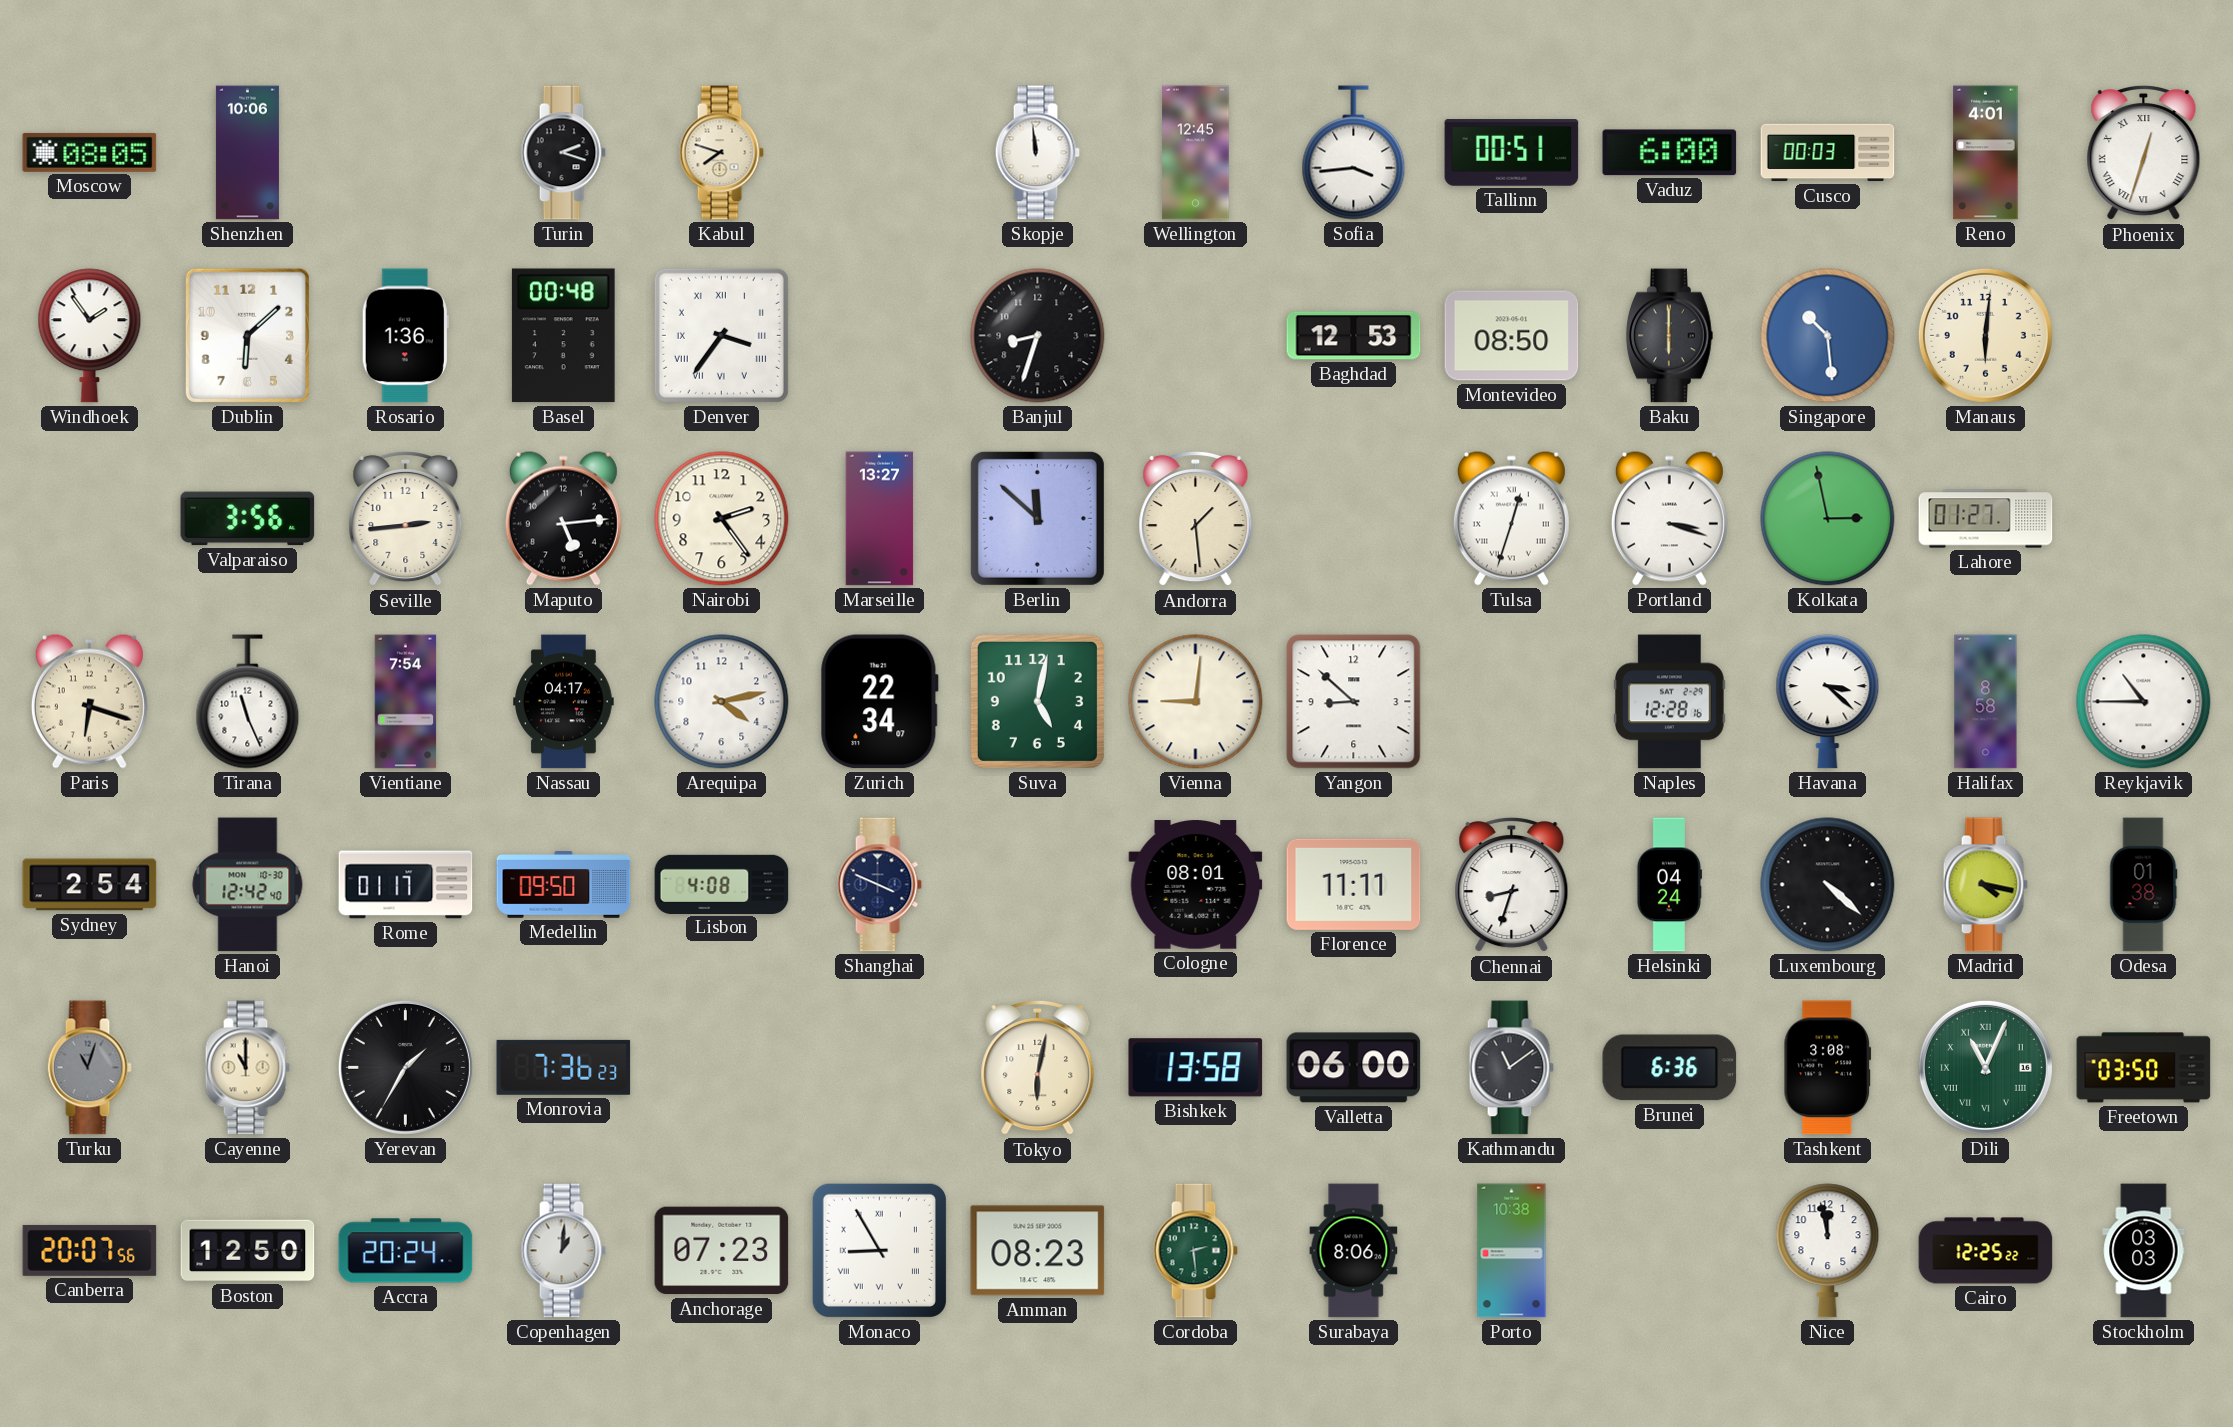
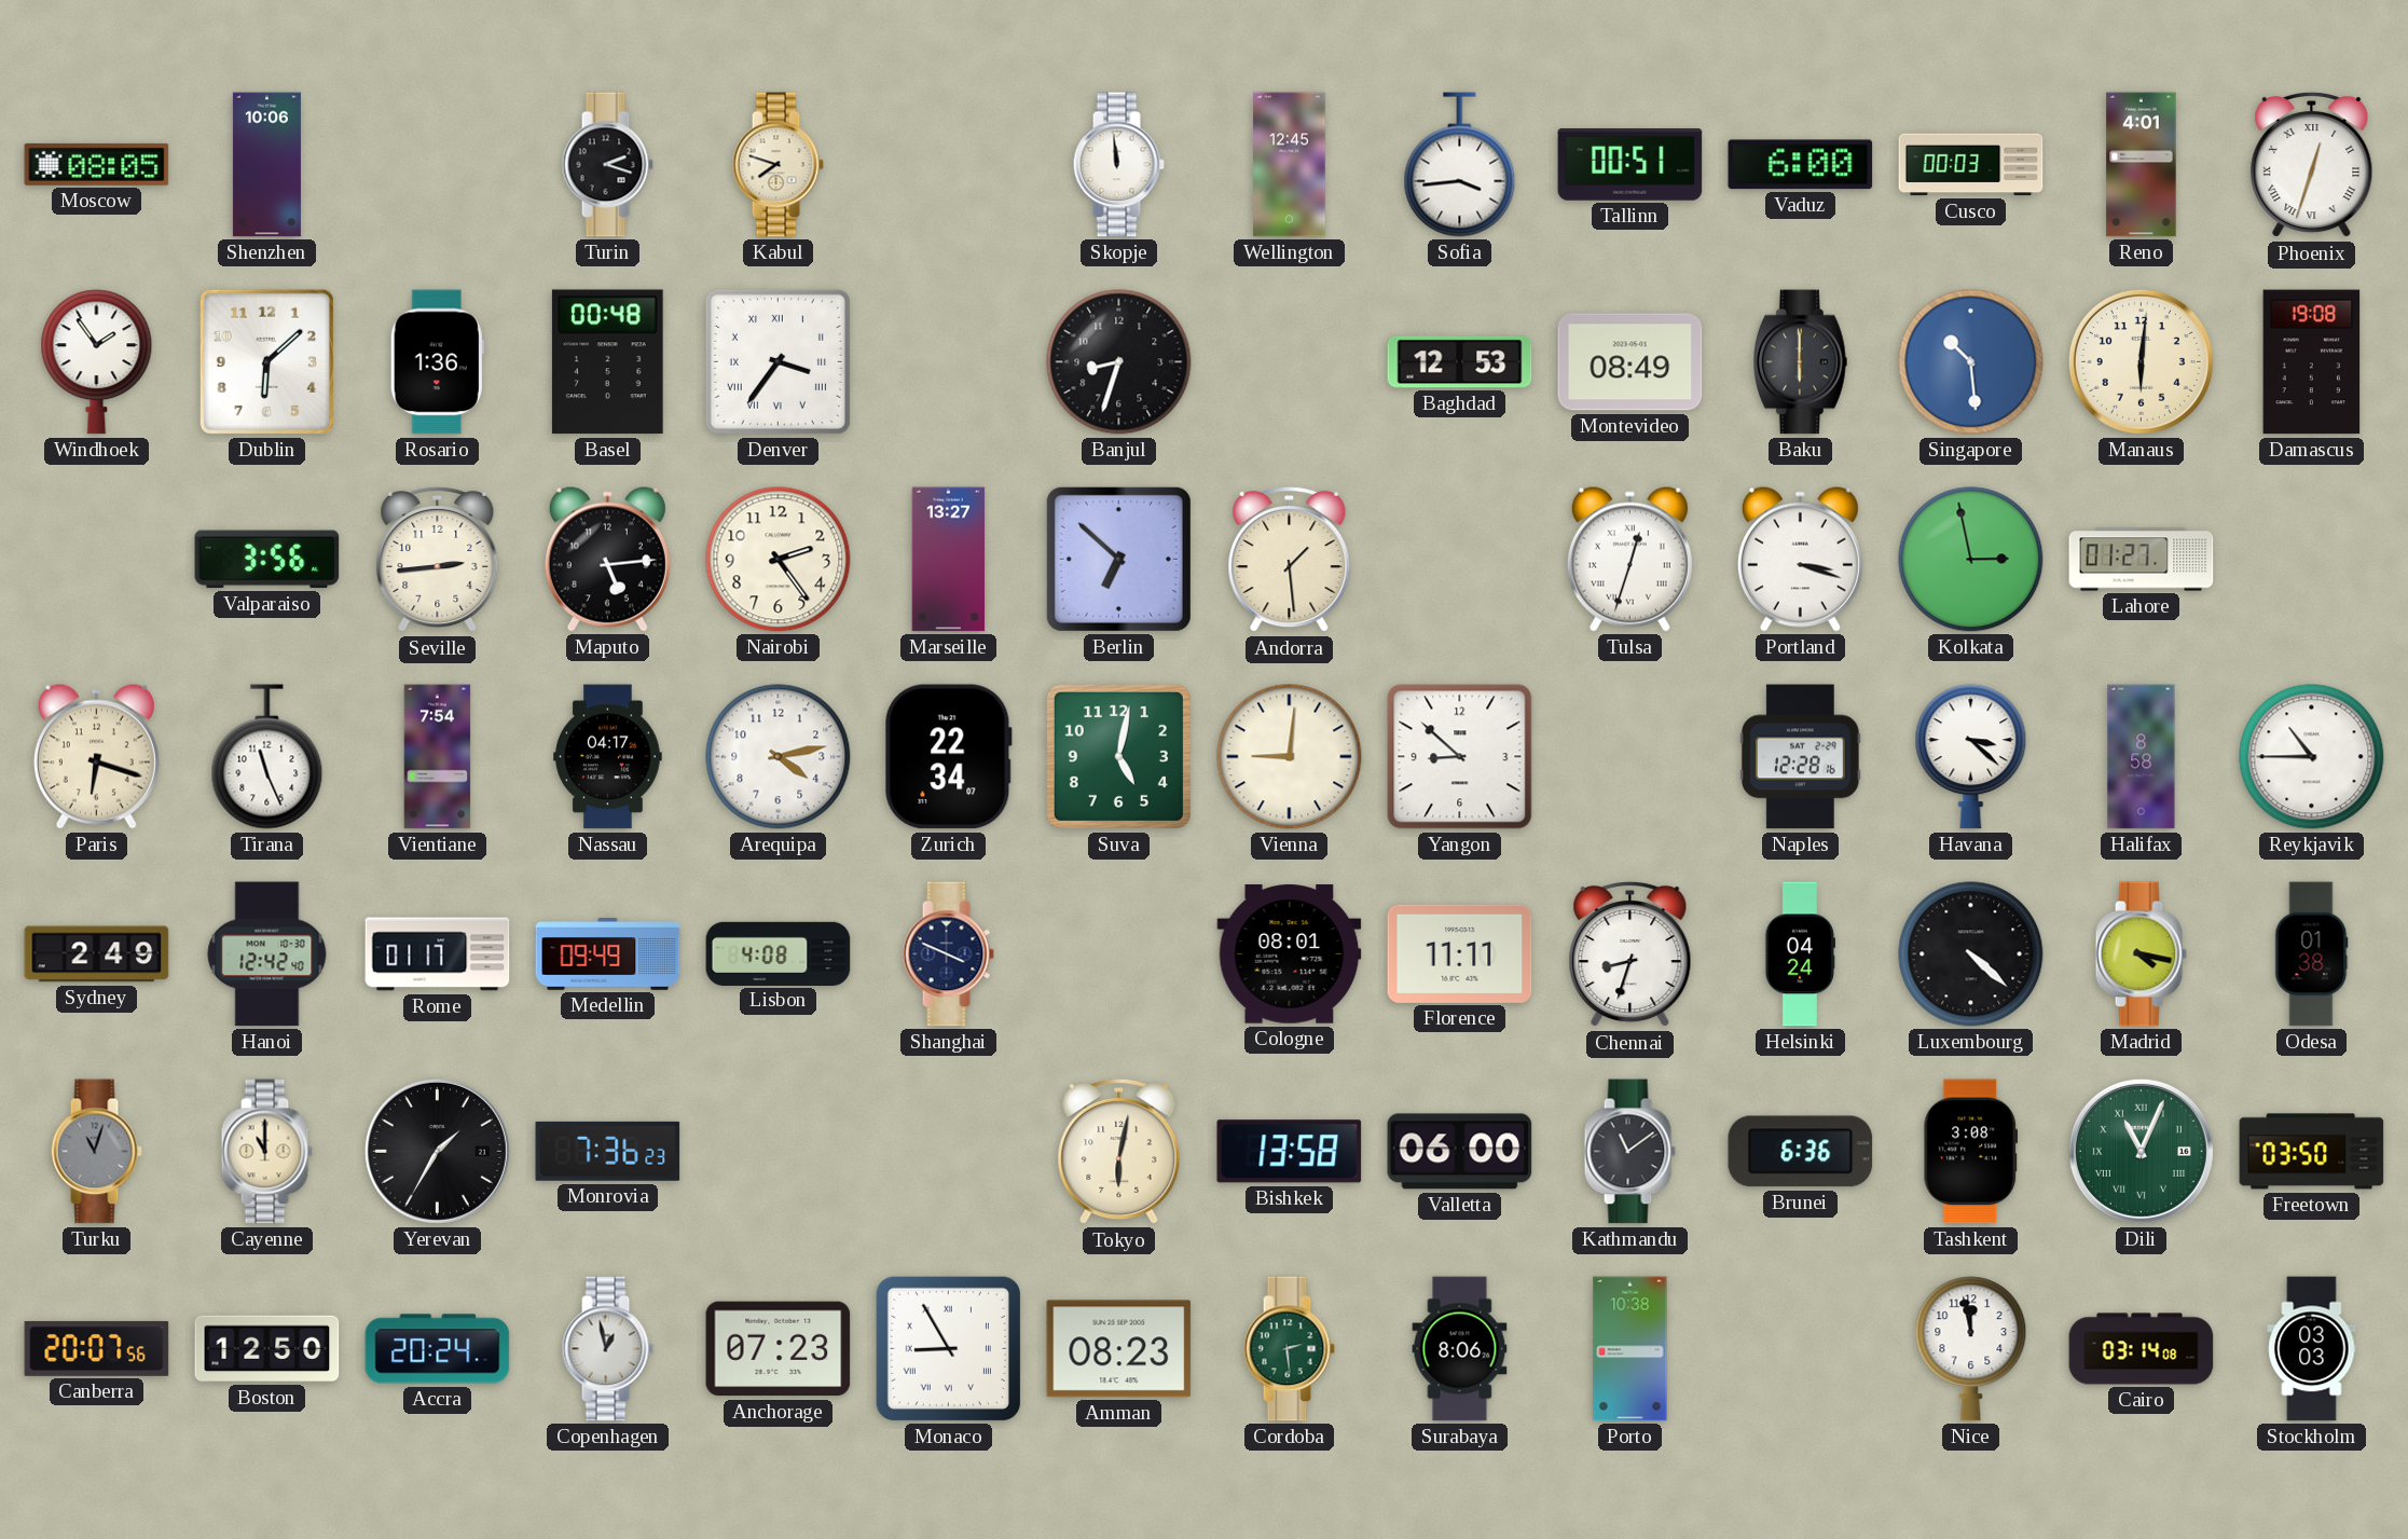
Montevideo: 08:50 -> 08:49 (1630, 362)
Damascus: none -> 19:08 (2312, 362)
Berlin: 11:52 -> 6:52 (1118, 559)
Sydney: 2:54 -> 2:49 (97, 954)
Medellin: 09:50 -> 09:49 (608, 954)
Copenhagen: 1:01 -> 12:58 (607, 1349)
Cairo: 12:25 -> 03:14 (2142, 1349)
